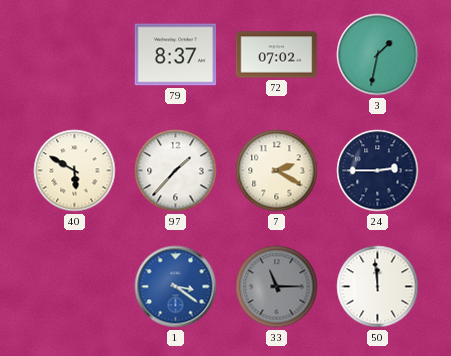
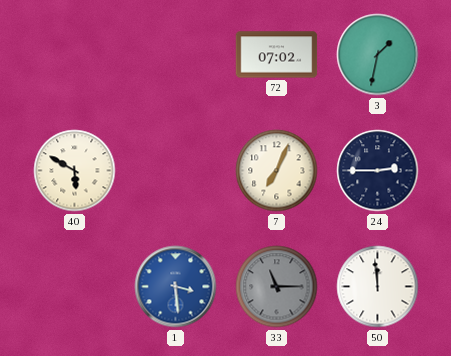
79: 8:37 -> none (176, 55)
97: 1:37 -> none (176, 171)
7: 2:20 -> 7:04 (277, 171)
1: 3:21 -> 3:29 (176, 287)
